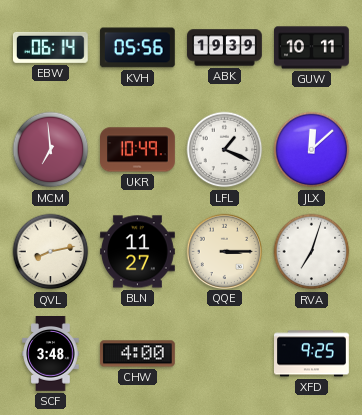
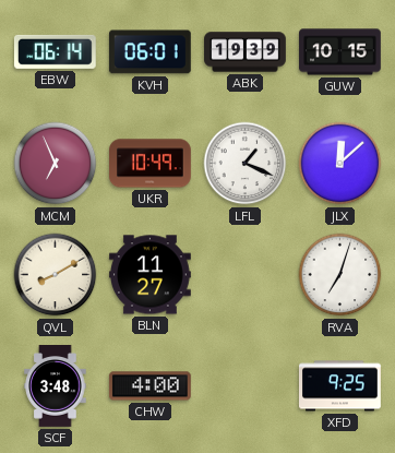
KVH: 05:56 -> 06:01 (149, 52)
GUW: 10:11 -> 10:15 (340, 52)
MCM: 6:59 -> 6:56 (56, 164)
QVL: 8:13 -> 8:10 (56, 275)
QQE: 3:15 -> none (224, 251)
